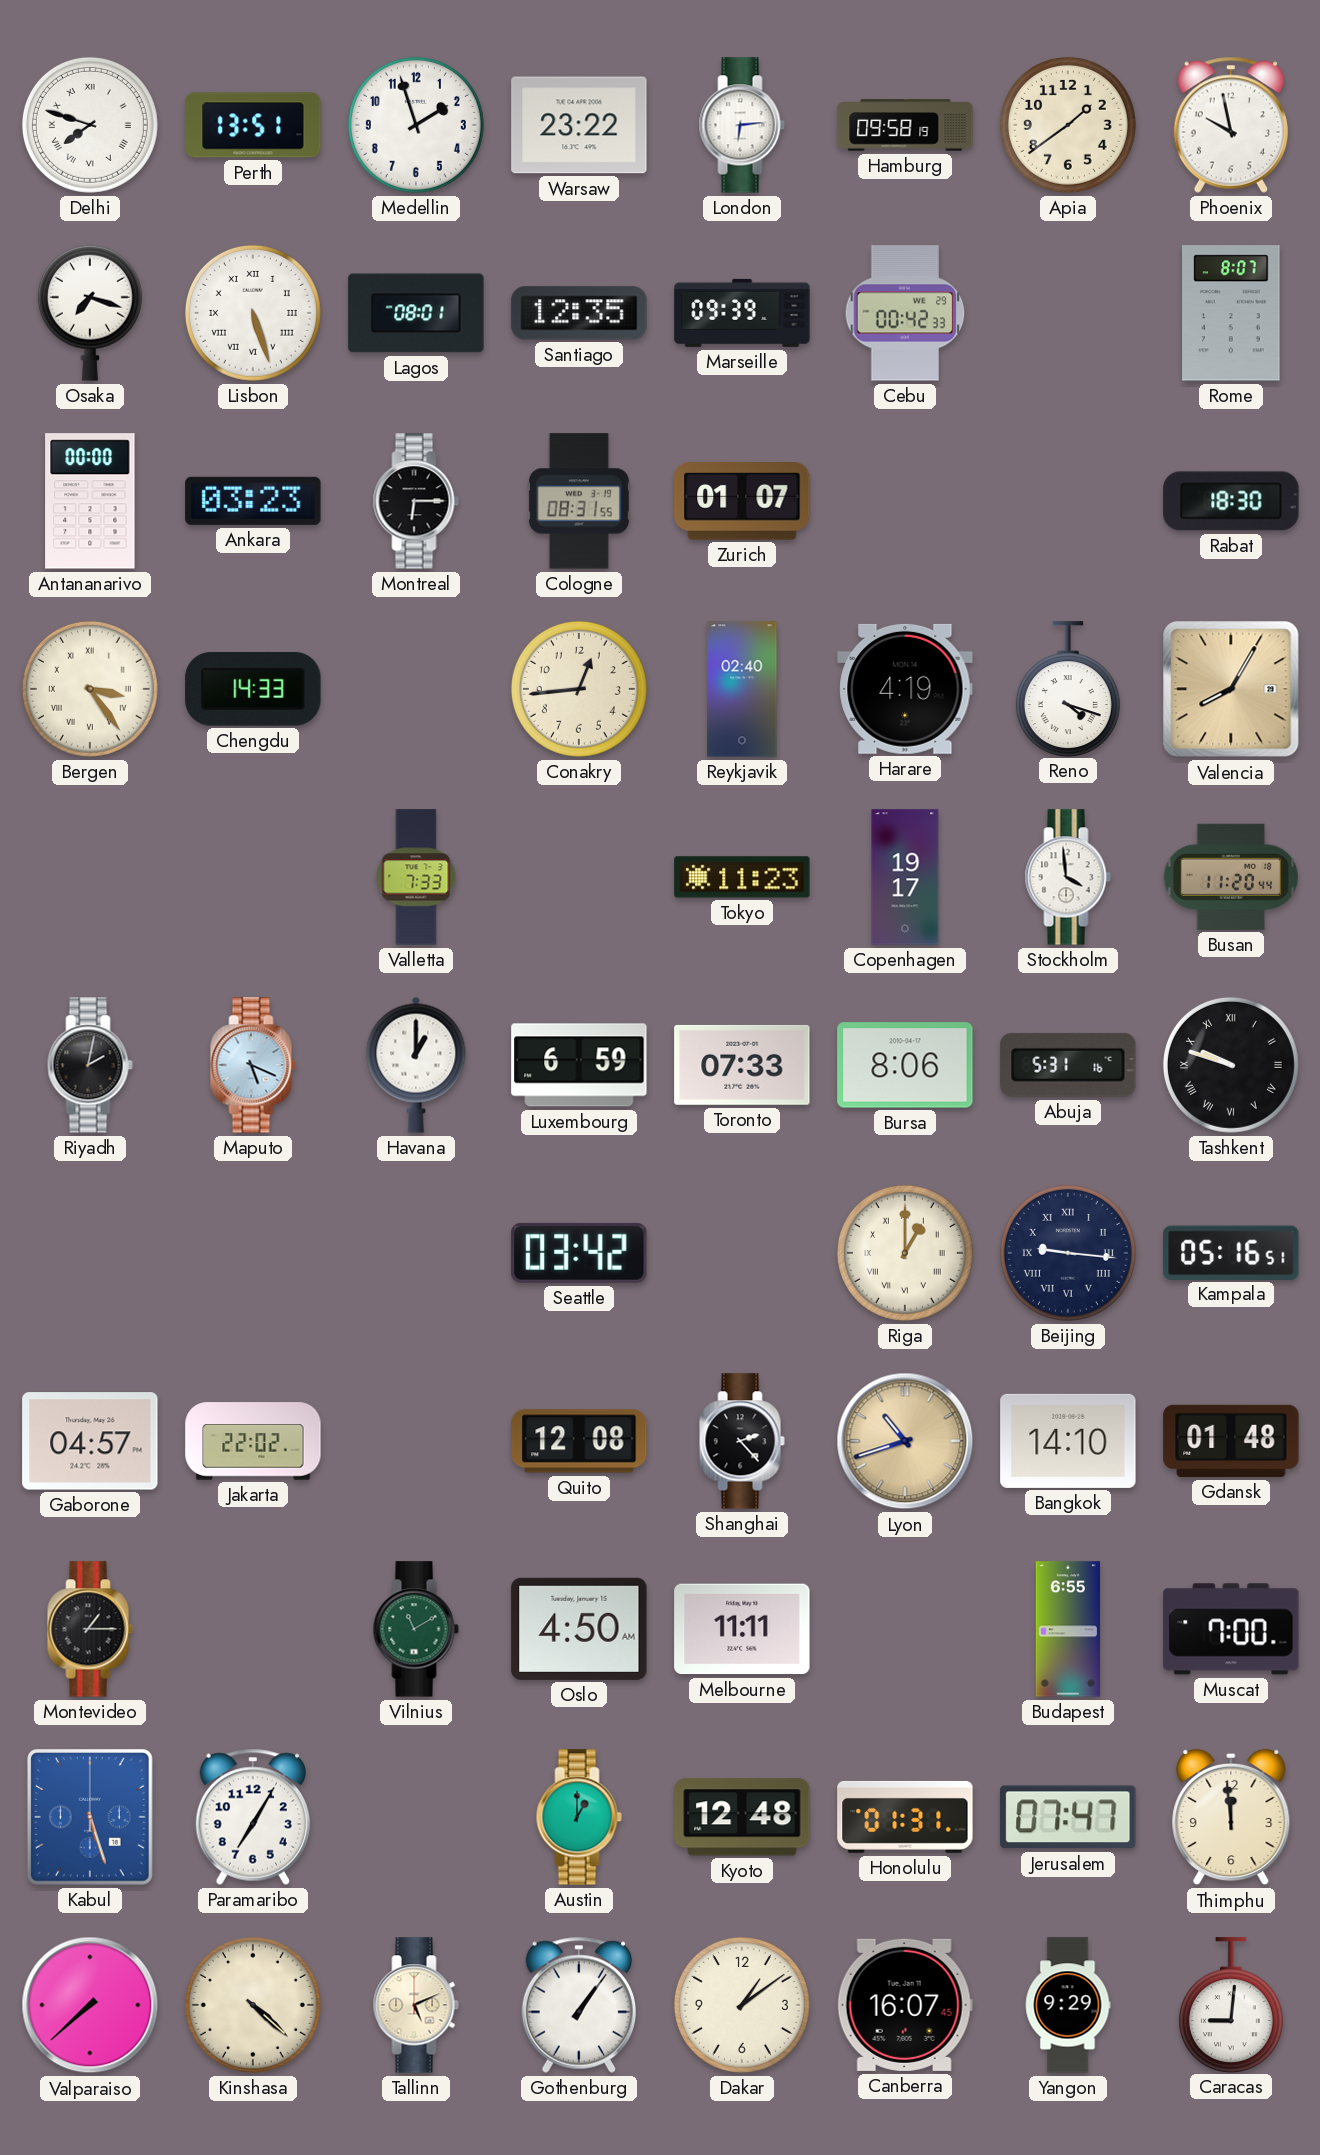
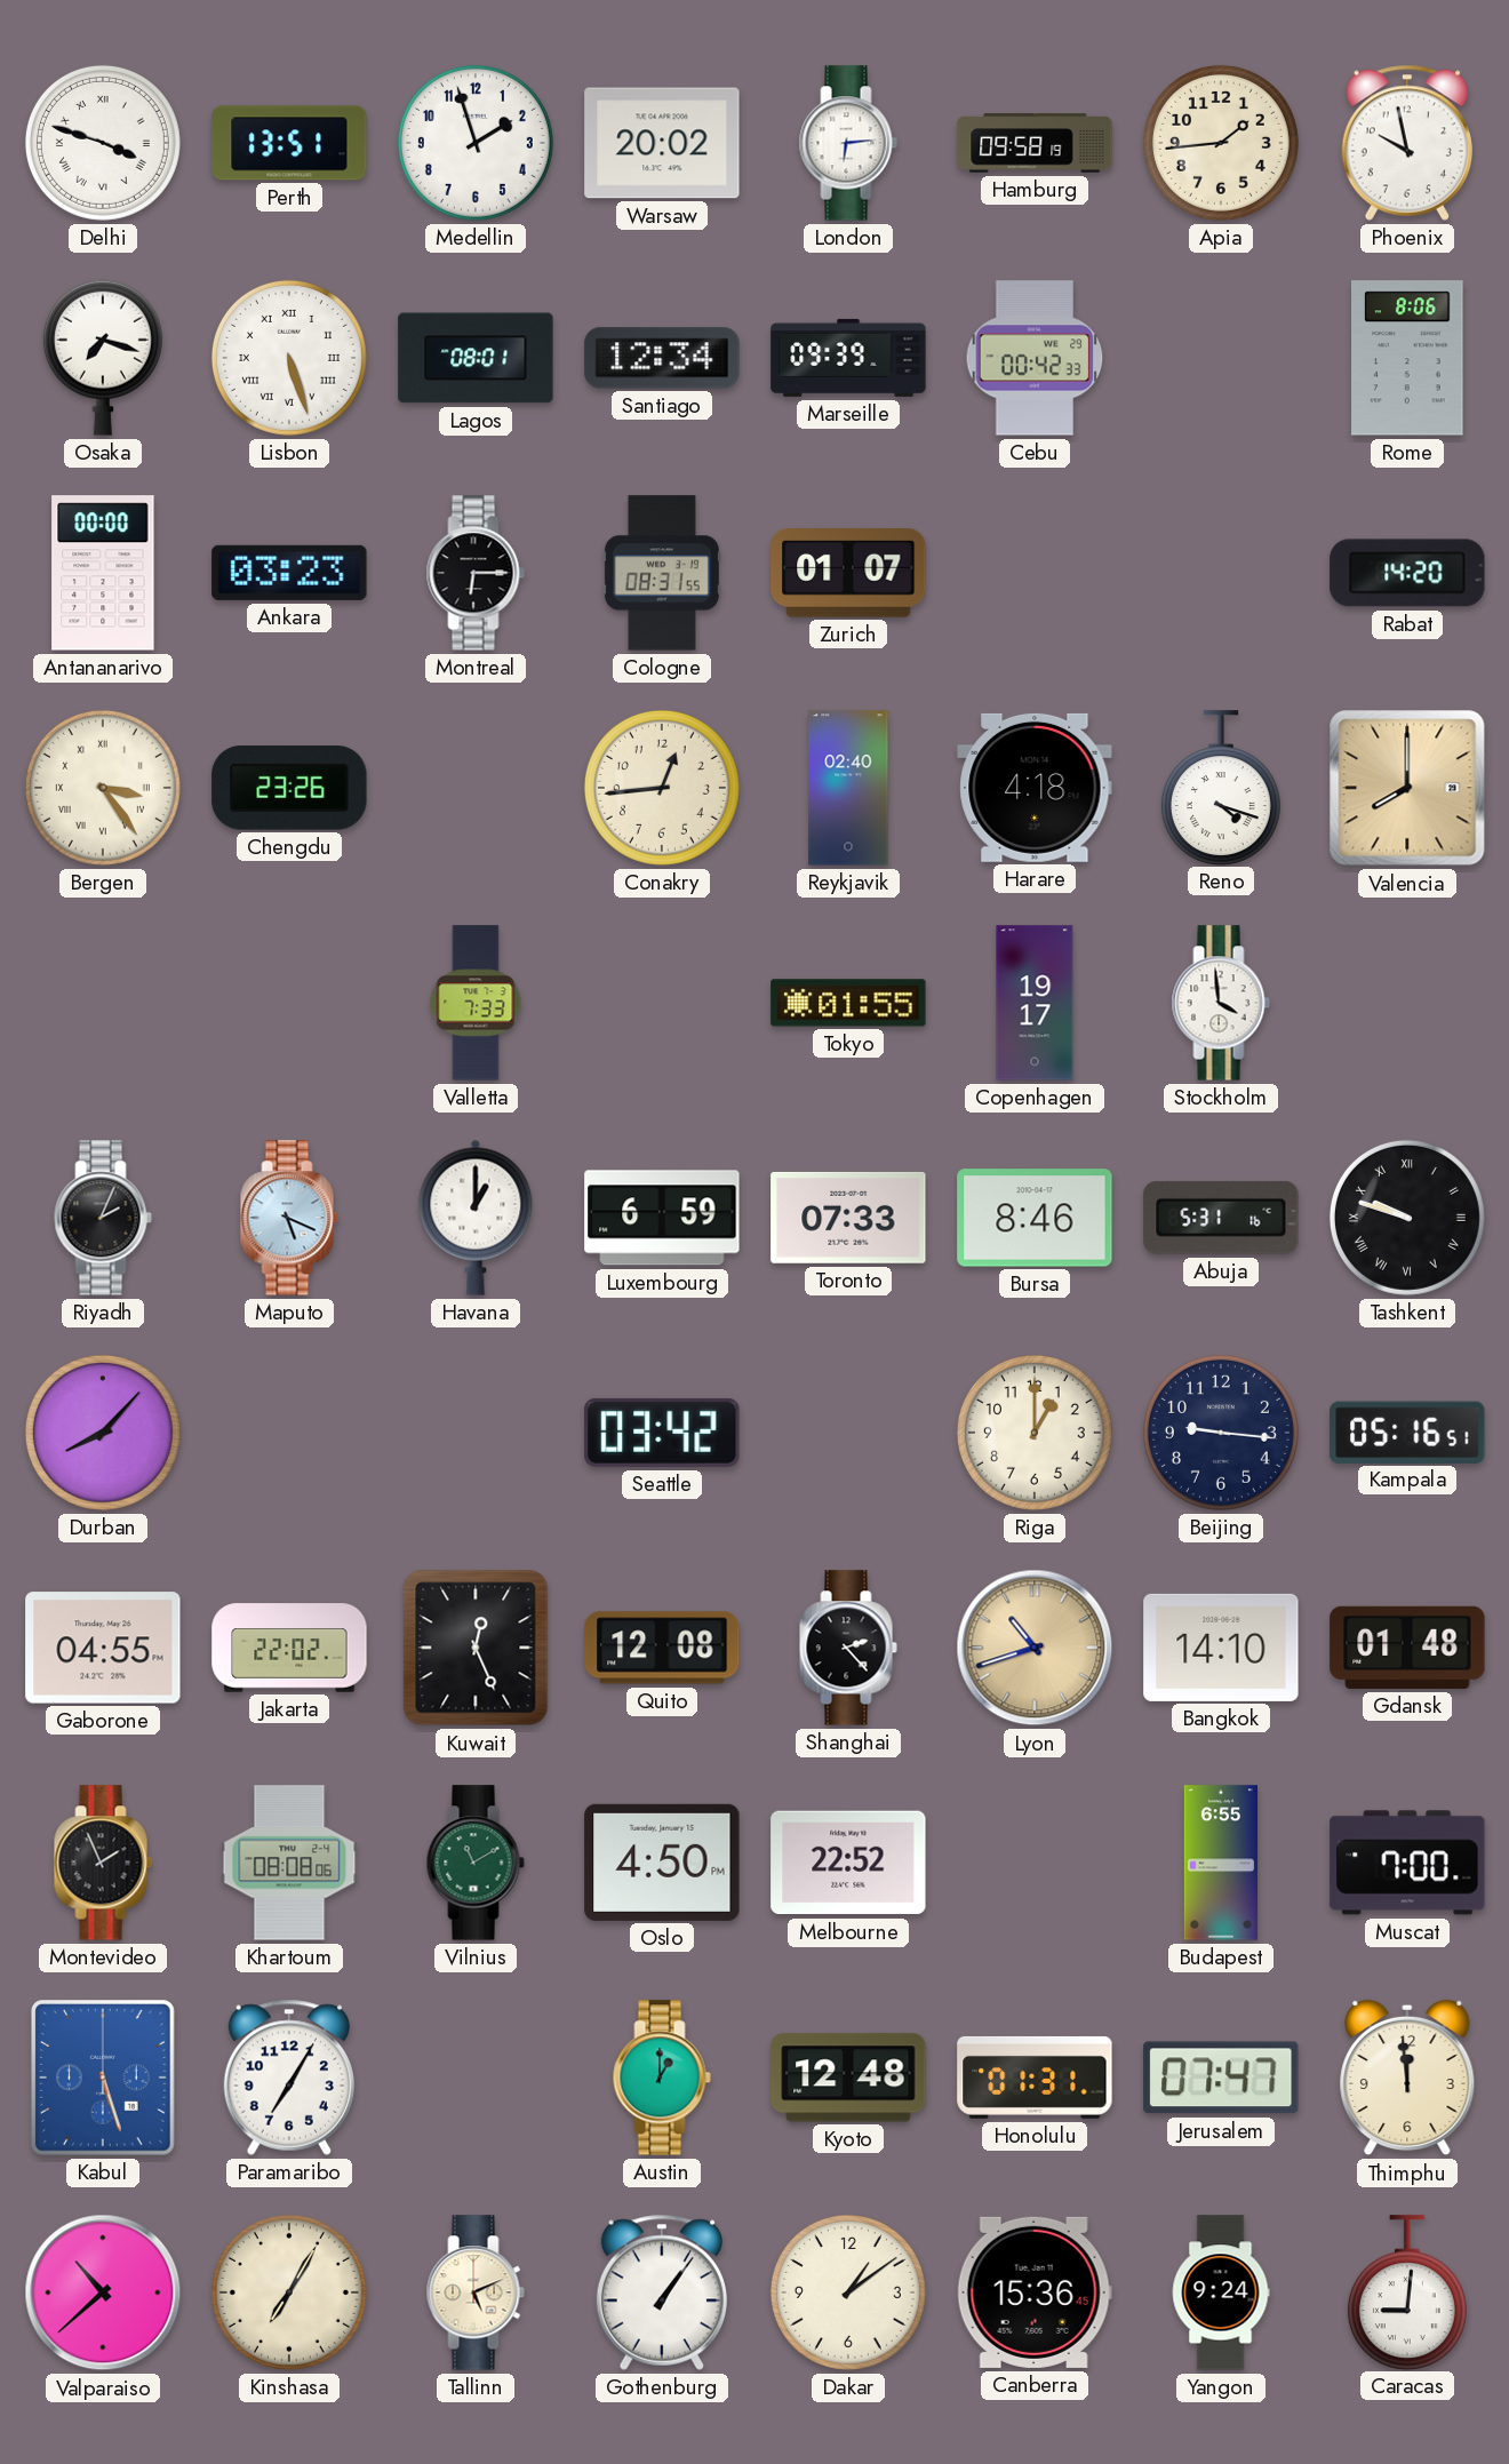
Delhi: 7:48 -> 3:48 (103, 143)
Warsaw: 23:22 -> 20:02 (662, 143)
Apia: 1:39 -> 1:44 (1221, 143)
Santiago: 12:35 -> 12:34 (662, 358)
Rome: 8:07 -> 8:06 (1407, 358)
Rabat: 18:30 -> 14:20 (1407, 573)
Chengdu: 14:33 -> 23:26 (289, 788)
Harare: 4:19 -> 4:18 (1035, 788)
Valencia: 8:05 -> 8:00 (1407, 788)
Tokyo: 11:23 -> 01:55 (848, 1003)
Busan: 11:20 -> none (1231, 877)
Riyadh: 2:02 -> 2:04 (103, 1218)
Bursa: 8:06 -> 8:46 (1035, 1218)
Durban: none -> 8:07 (103, 1433)
Riga numerals: Roman -> Arabic (1035, 1433)
Beijing numerals: Roman -> Arabic (1221, 1433)
Gaborone: 04:57 -> 04:55 (103, 1648)
Kuwait: none -> 12:26 (476, 1648)
Montevideo: 1:15 -> 1:56 (103, 1863)
Khartoum: none -> 08:08 (289, 1863)
Oslo: 4:50 AM -> 4:50 PM (662, 1863)
Melbourne: 11:11 -> 22:52 (848, 1863)
Valparaiso: 7:38 -> 10:38 (103, 2292)
Kinshasa: 4:22 -> 7:05 (289, 2292)
Canberra: 16:07 -> 15:36 (1035, 2292)
Yangon: 9:29 -> 9:24 (1221, 2292)
